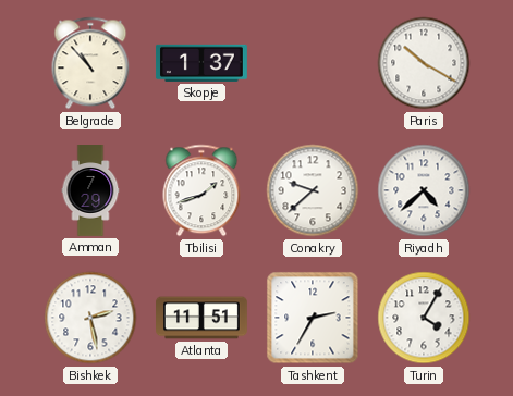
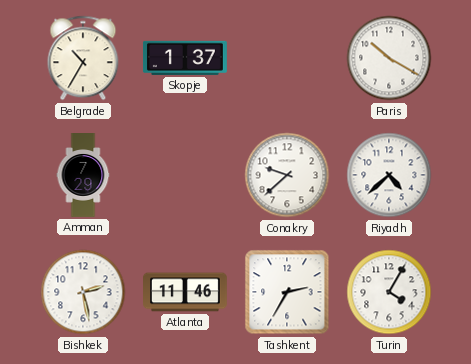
Belgrade: 10:53 -> 10:35 (83, 58)
Tbilisi: 1:42 -> none (201, 190)
Atlanta: 11:51 -> 11:46 (186, 292)
